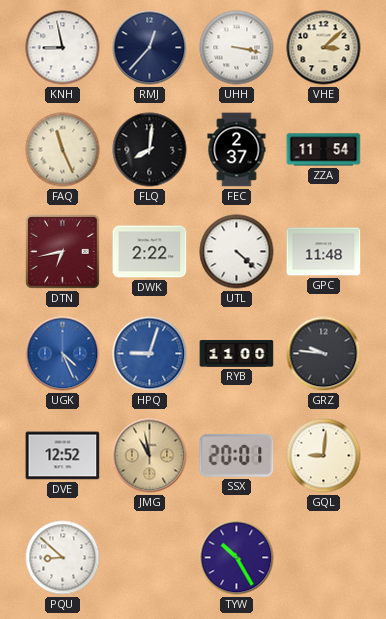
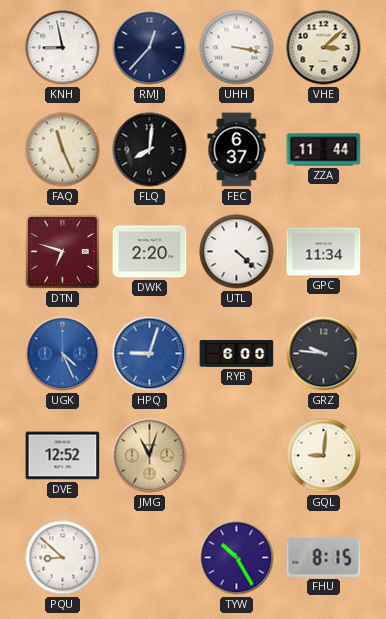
FEC: 2:37 -> 6:37 (237, 150)
ZZA: 11:54 -> 11:44 (324, 150)
DTN: 6:43 -> 6:48 (63, 252)
DWK: 2:22 -> 2:20 (150, 252)
GPC: 11:48 -> 11:34 (324, 252)
RYB: 11:00 -> 6:00 (237, 354)
JMG: 10:58 -> 11:03 (150, 456)
SSX: 20:01 -> none (237, 455)
FHU: none -> 8:15 (324, 558)
